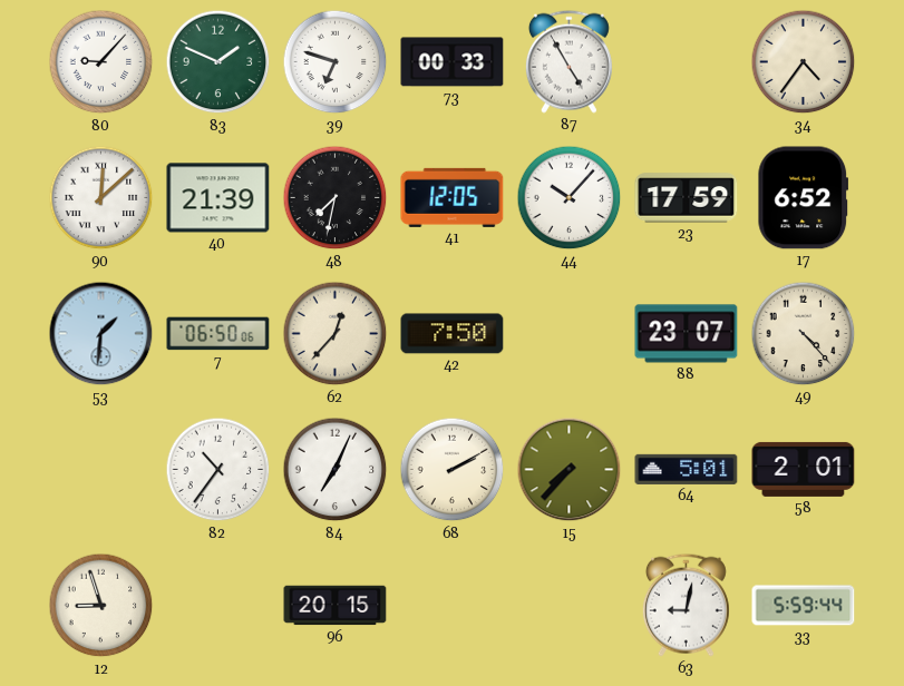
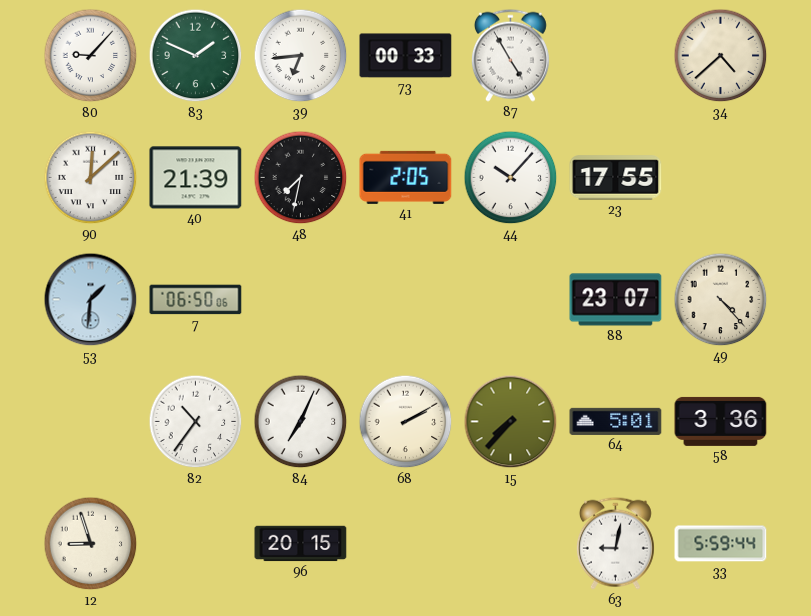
39: 6:48 -> 6:44 (301, 56)
34: 4:36 -> 4:38 (721, 56)
41: 12:05 -> 2:05 (406, 177)
23: 17:59 -> 17:55 (616, 178)
17: 6:52 -> none (804, 198)
62: 12:37 -> none (336, 334)
42: 7:50 -> none (453, 334)
58: 2:01 -> 3:36 (721, 421)
